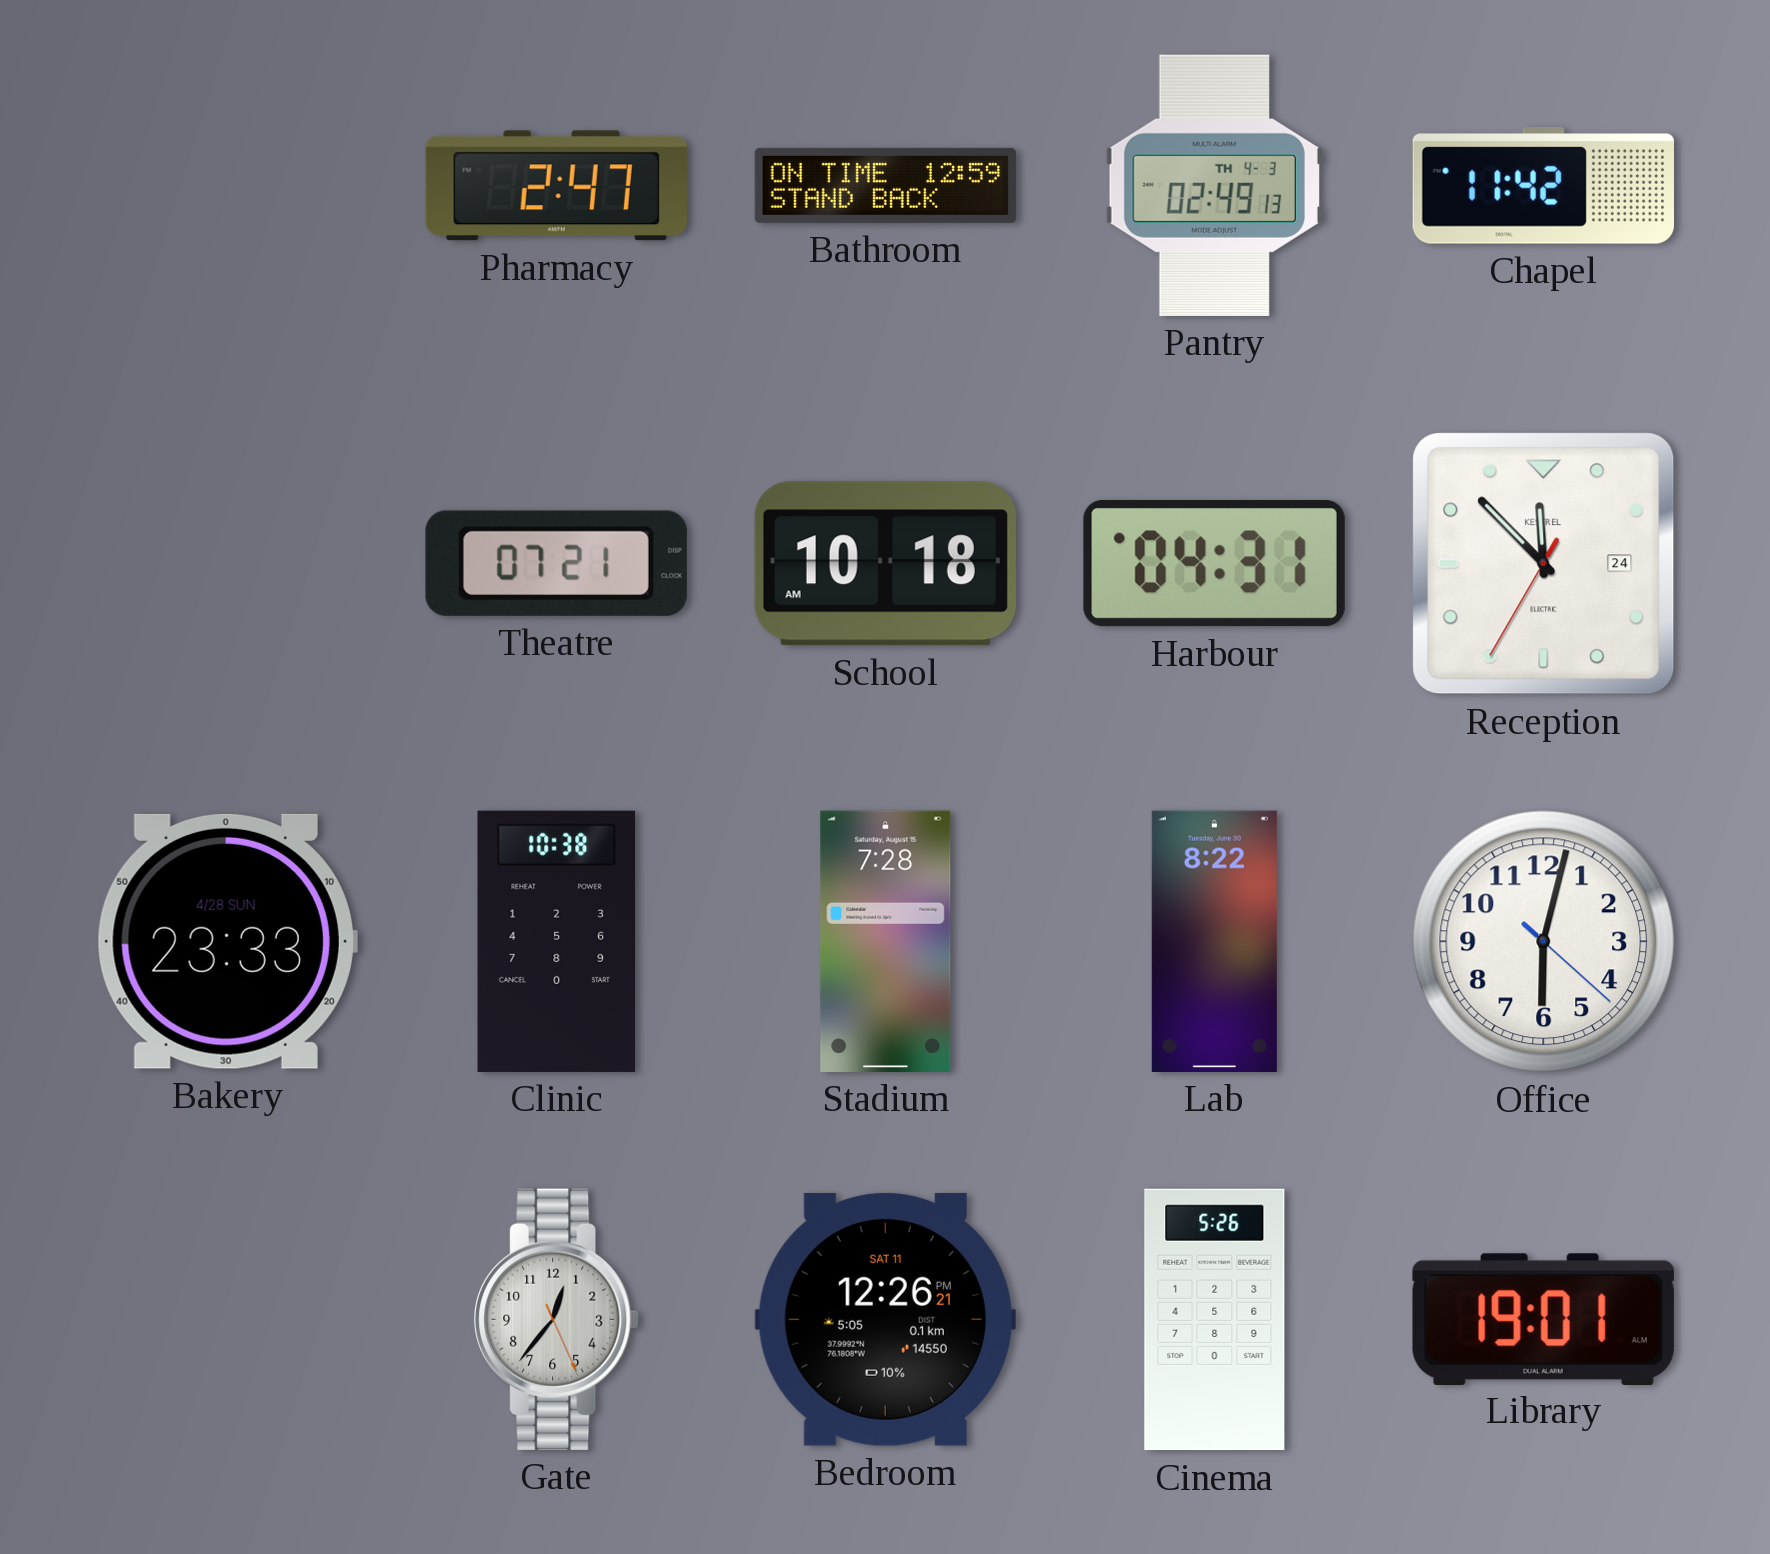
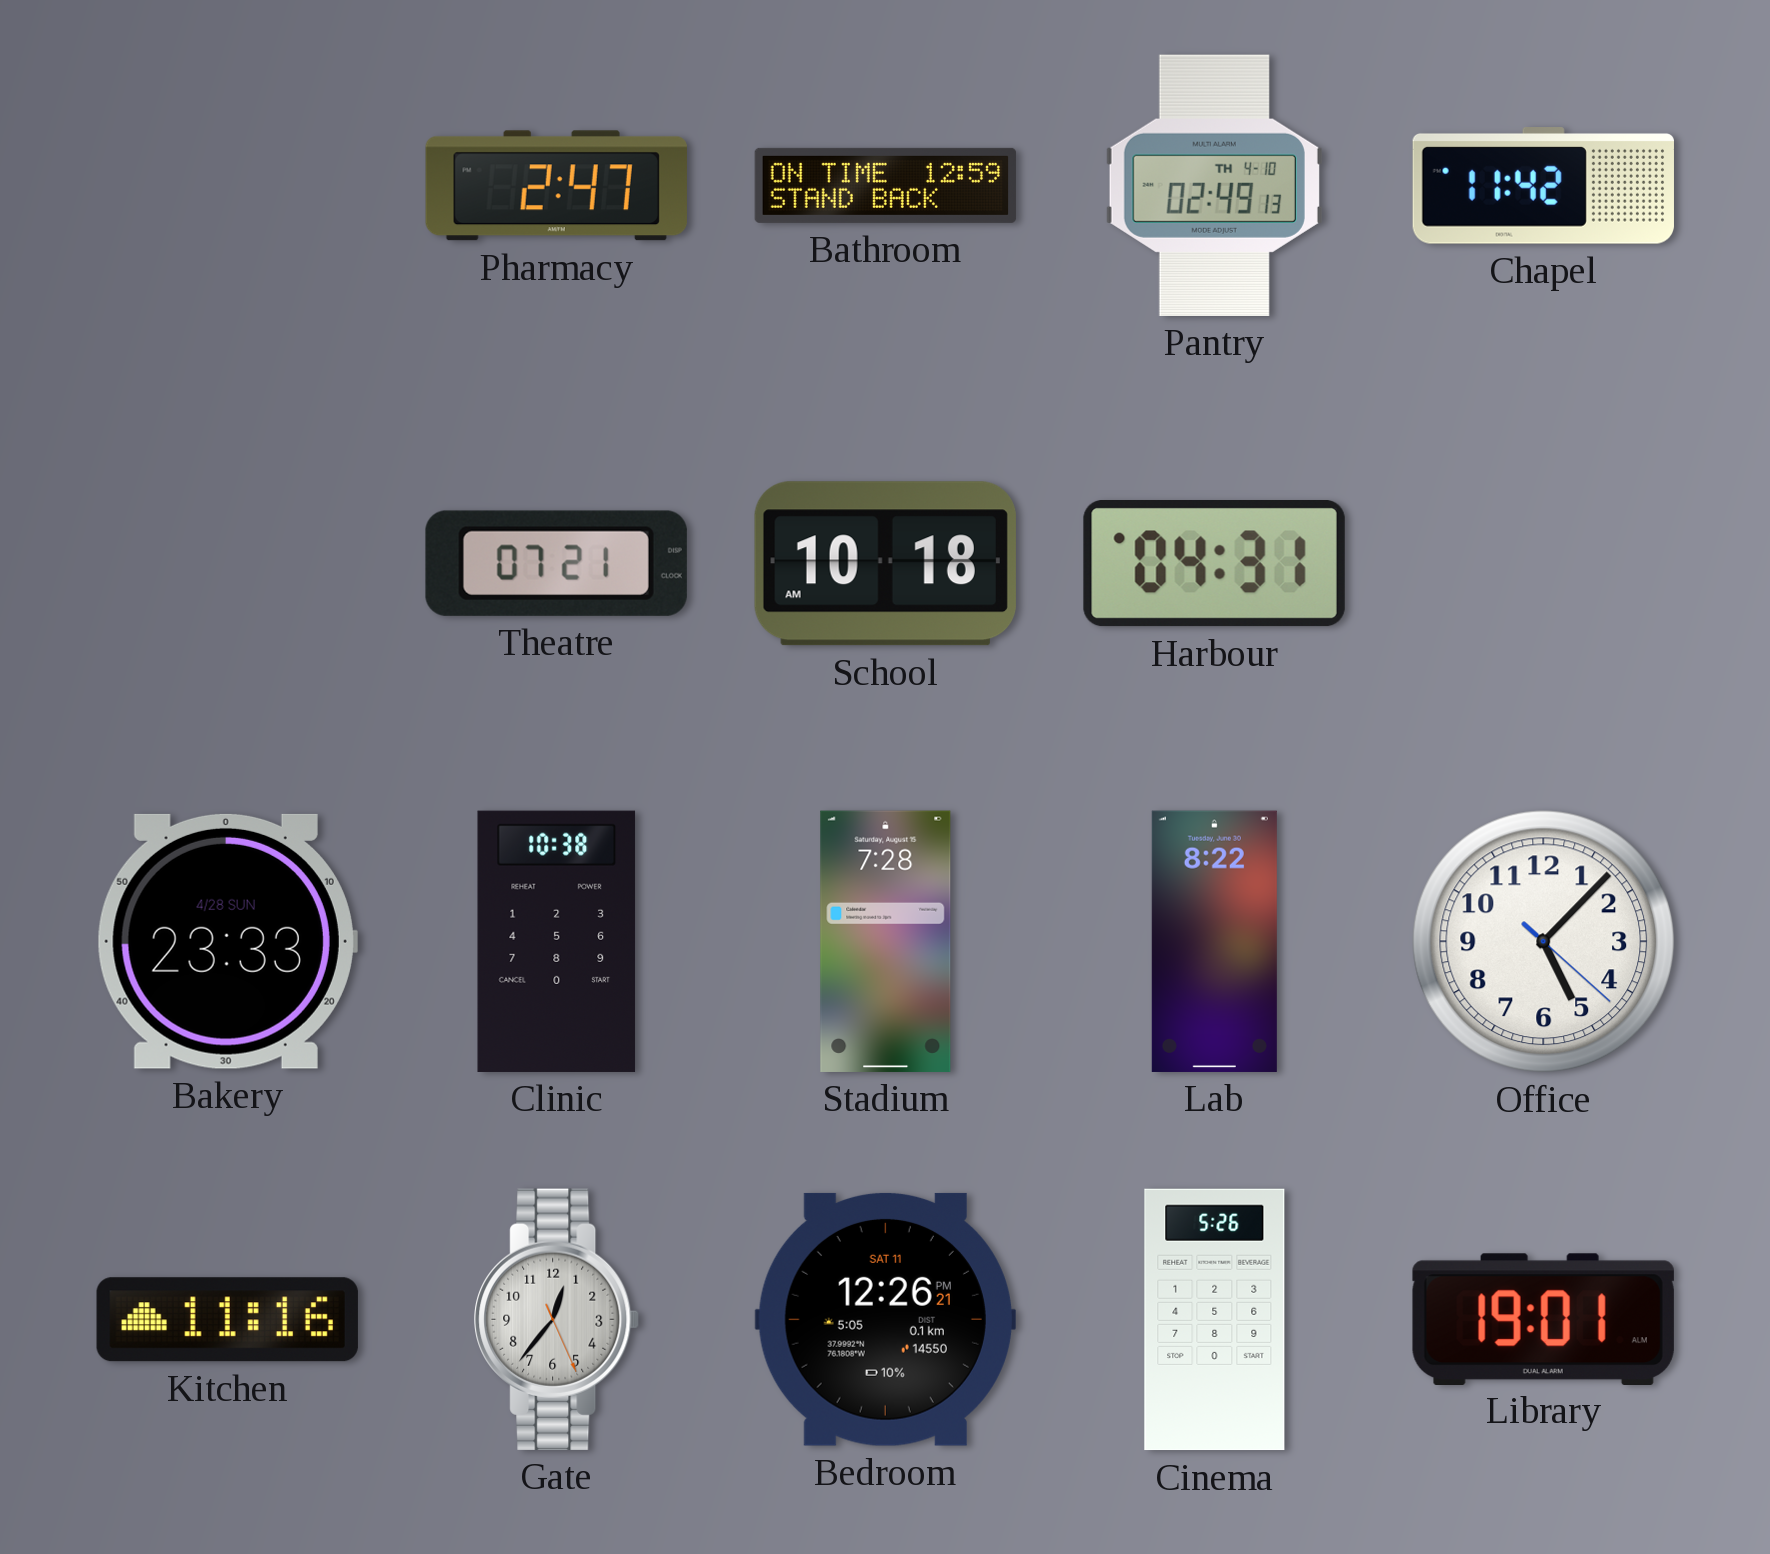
Pantry date: TH 4-3 -> TH 4-10 (1214, 185)
Reception: 11:52 -> none (1544, 564)
Office: 6:02 -> 5:07 (1544, 942)
Kitchen: none -> 11:16 (227, 1320)
